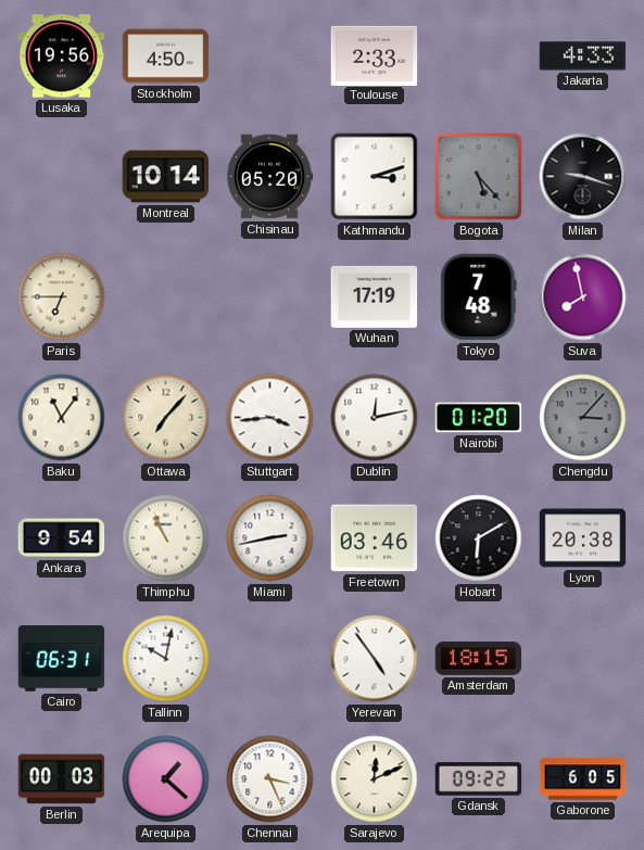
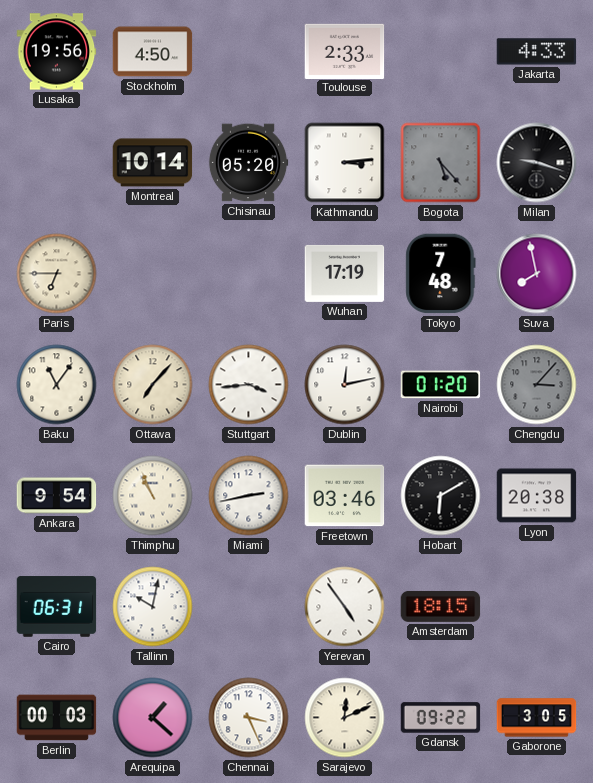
Kathmandu: 3:12 -> 3:14 (345, 163)
Gaborone: 6:05 -> 3:05 (537, 718)
